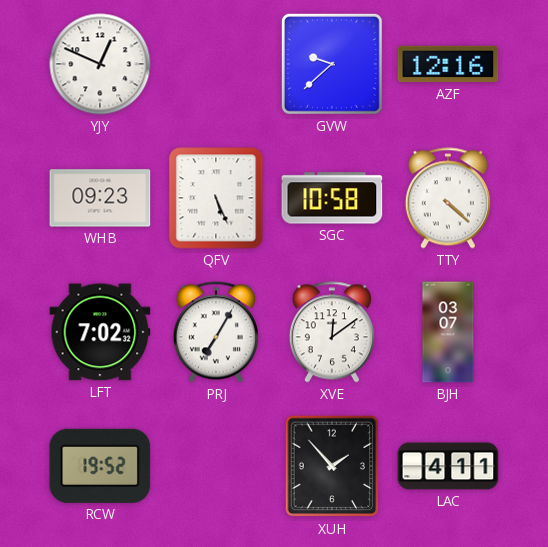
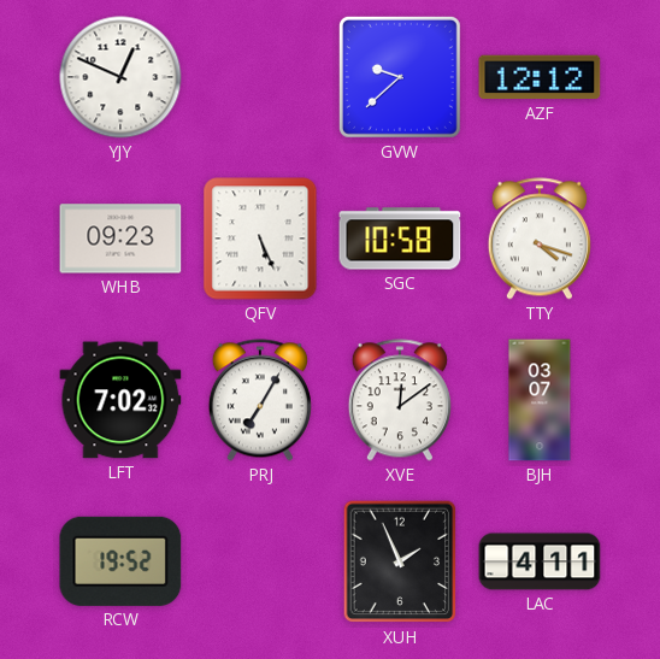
AZF: 12:16 -> 12:12 (540, 77)
TTY: 4:22 -> 4:18 (540, 239)
XUH: 1:53 -> 1:56 (400, 561)
